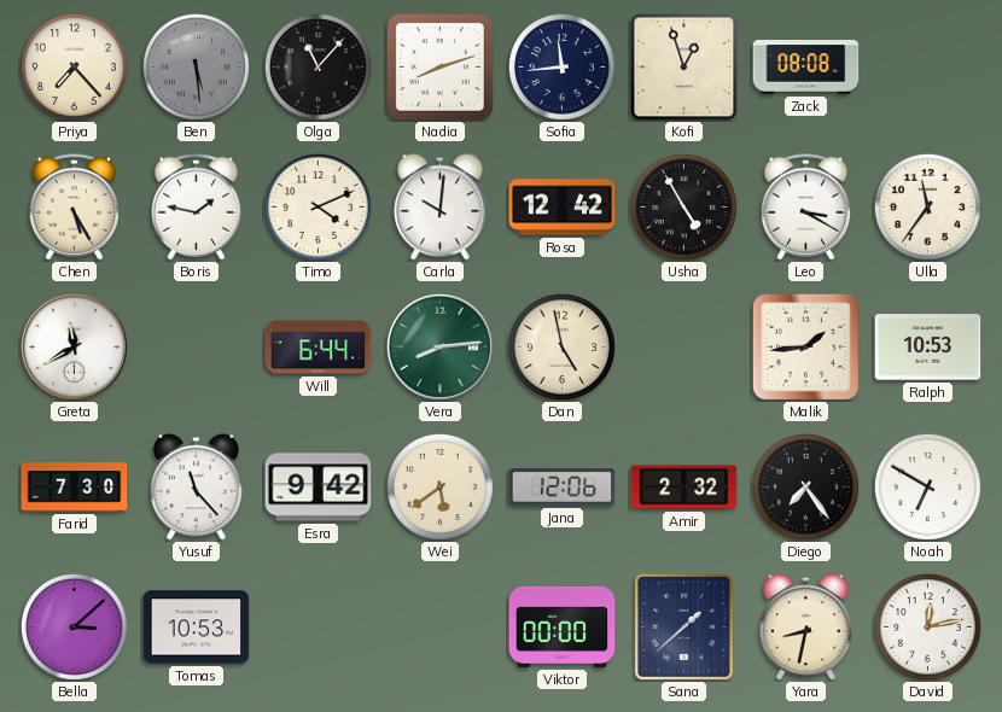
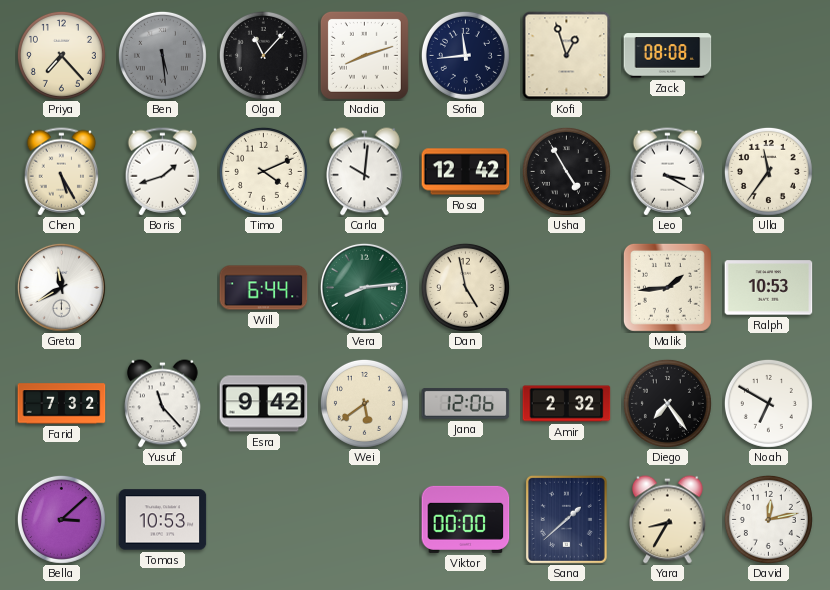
Boris: 1:47 -> 1:42 (163, 172)
Farid: 7:30 -> 7:32 (62, 404)
Yara: 8:32 -> 8:35 (668, 520)
